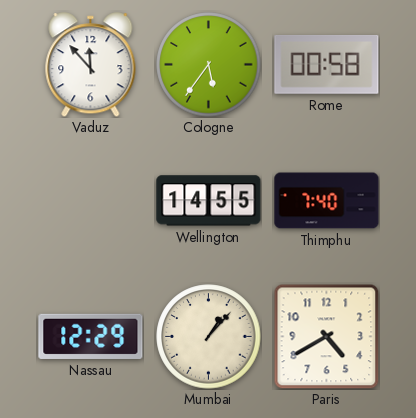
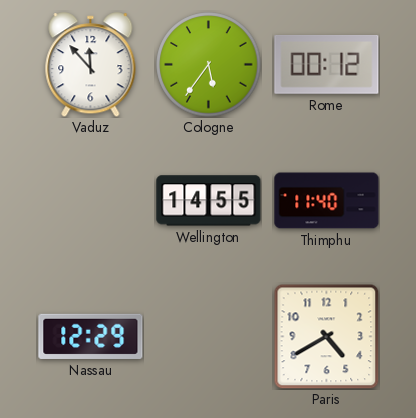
Rome: 00:58 -> 00:12 (327, 64)
Thimphu: 7:40 -> 11:40 (327, 201)
Mumbai: 1:07 -> none (209, 337)
